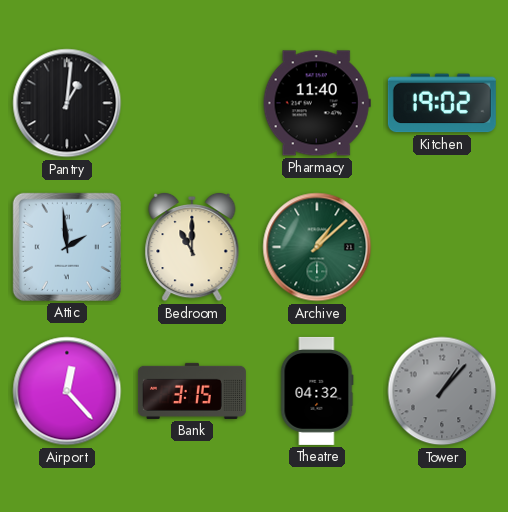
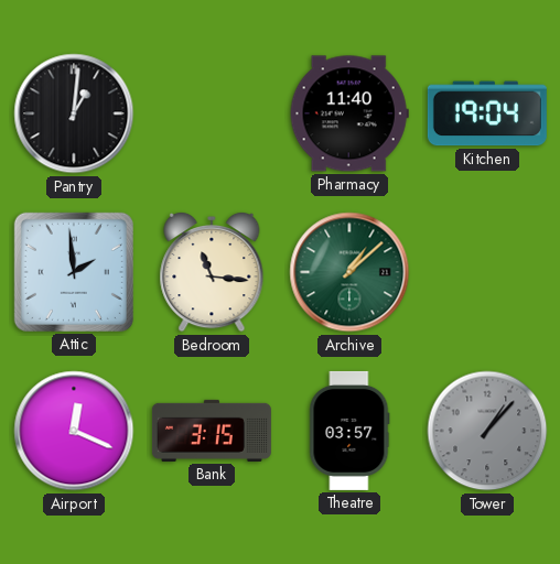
Kitchen: 19:02 -> 19:04 (487, 113)
Bedroom: 11:00 -> 11:16 (212, 272)
Airport: 12:23 -> 12:19 (74, 431)
Theatre: 04:32 -> 03:57 (349, 431)
